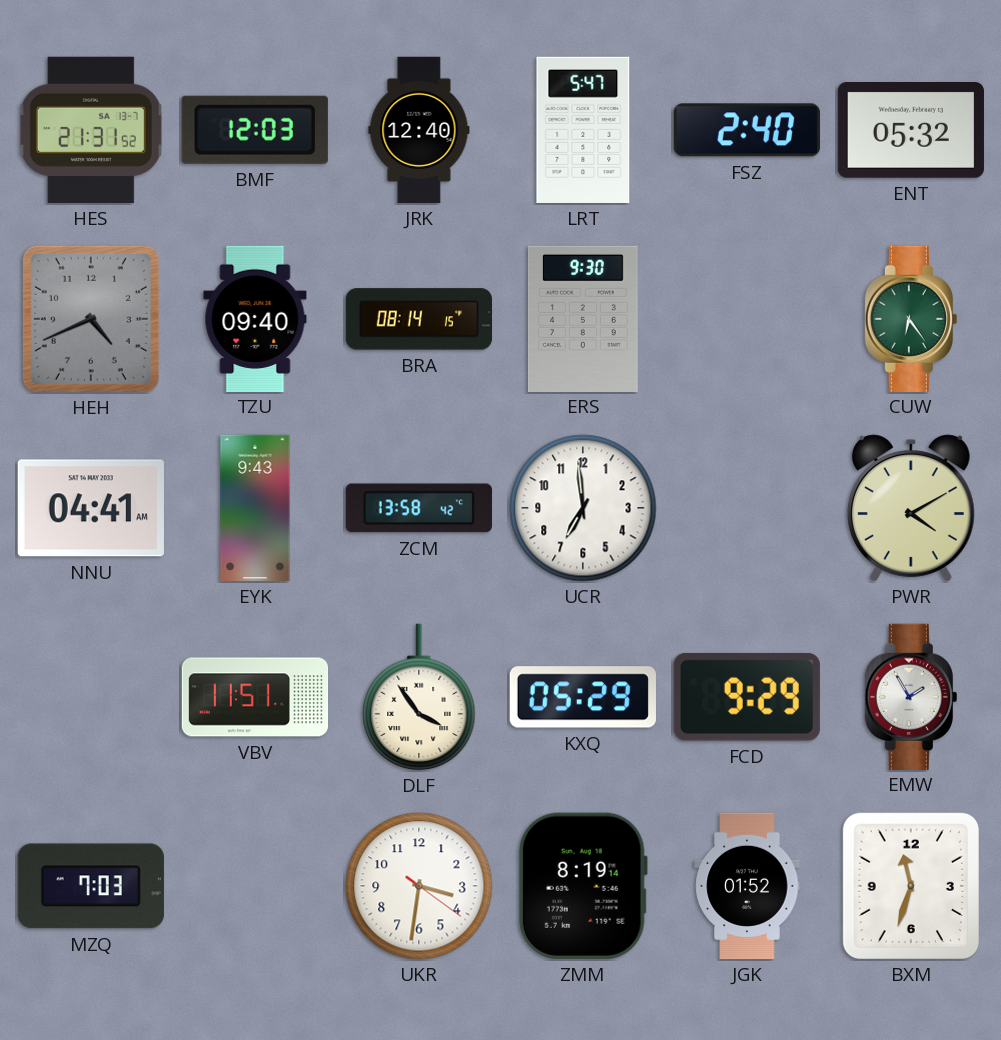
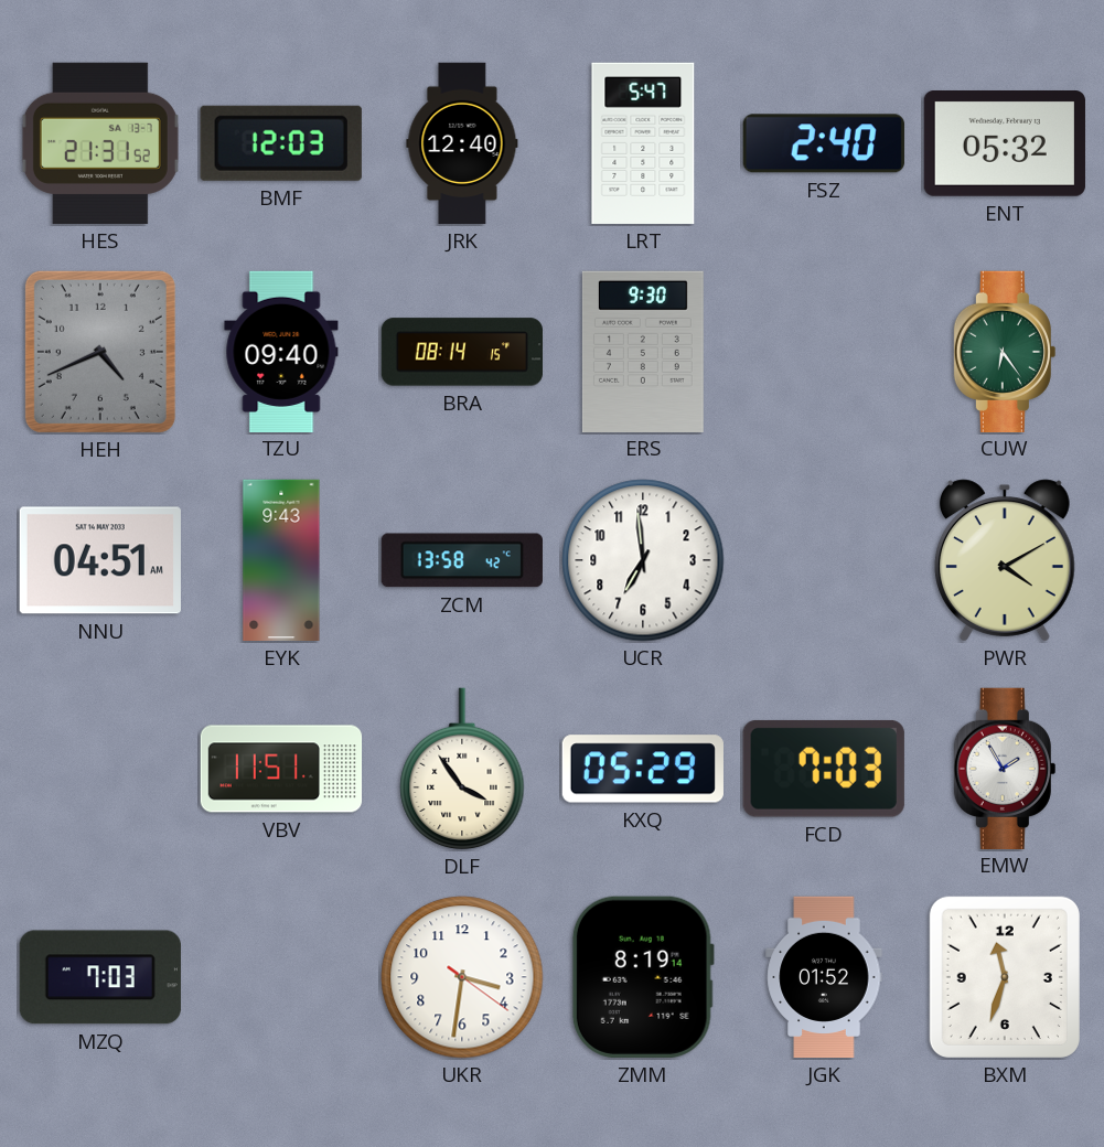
NNU: 04:41 -> 04:51 (100, 560)
FCD: 9:29 -> 7:03 (824, 769)
